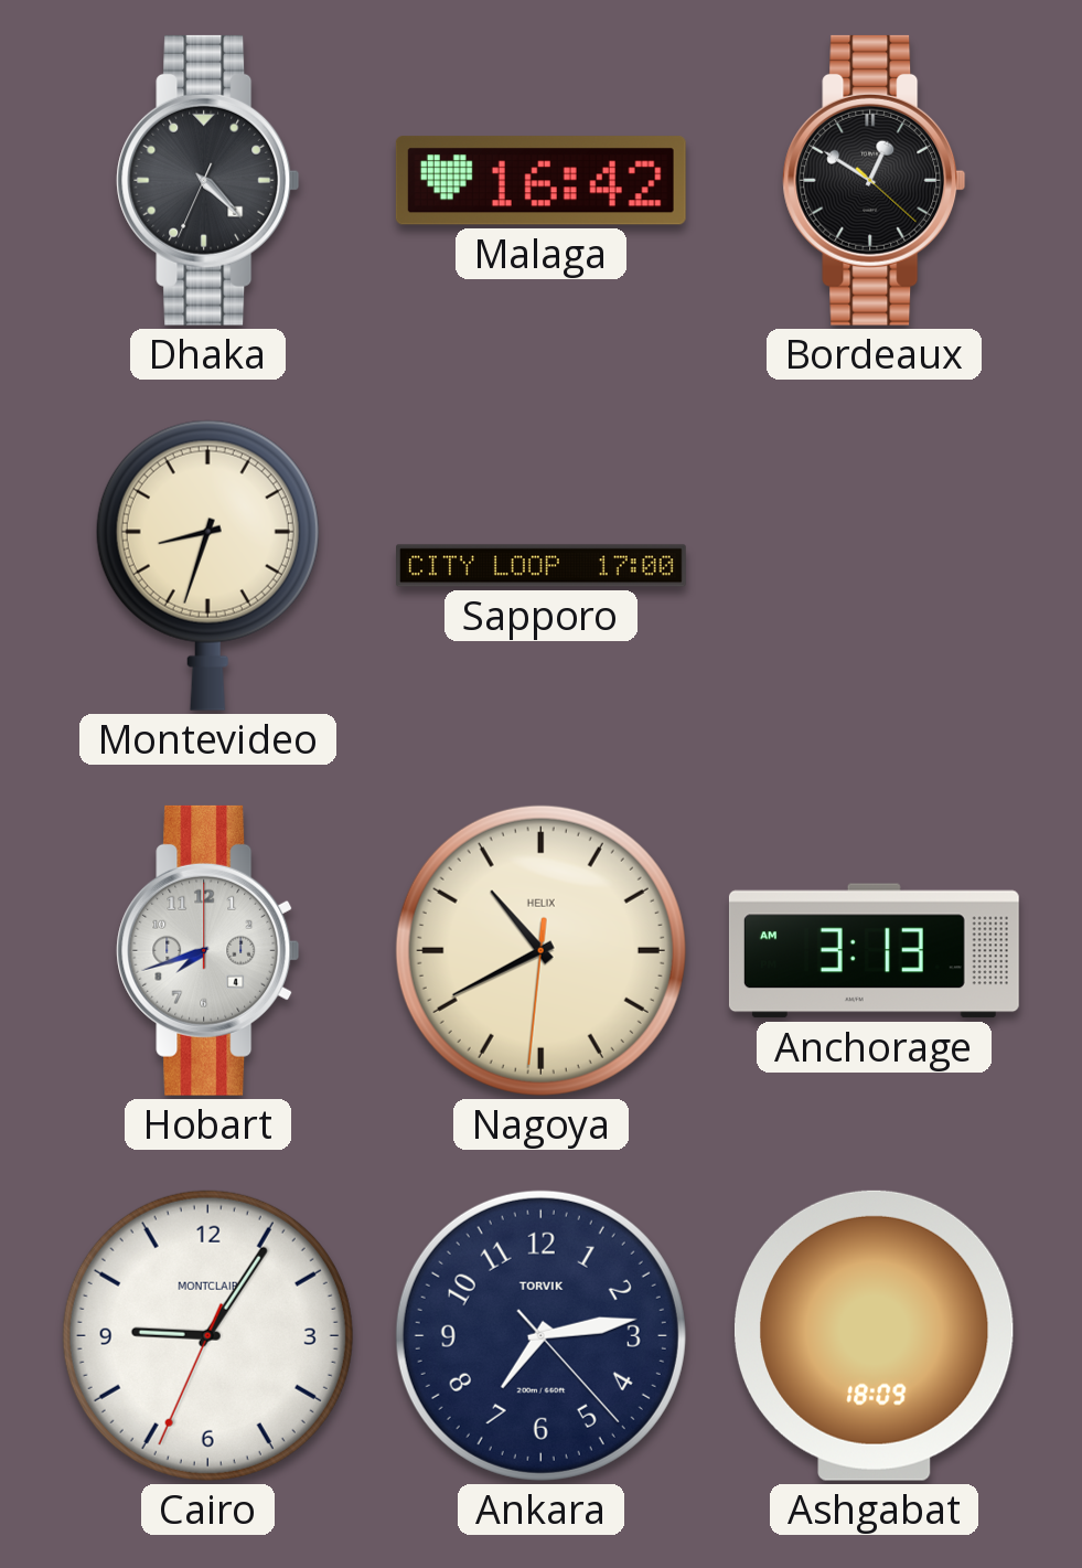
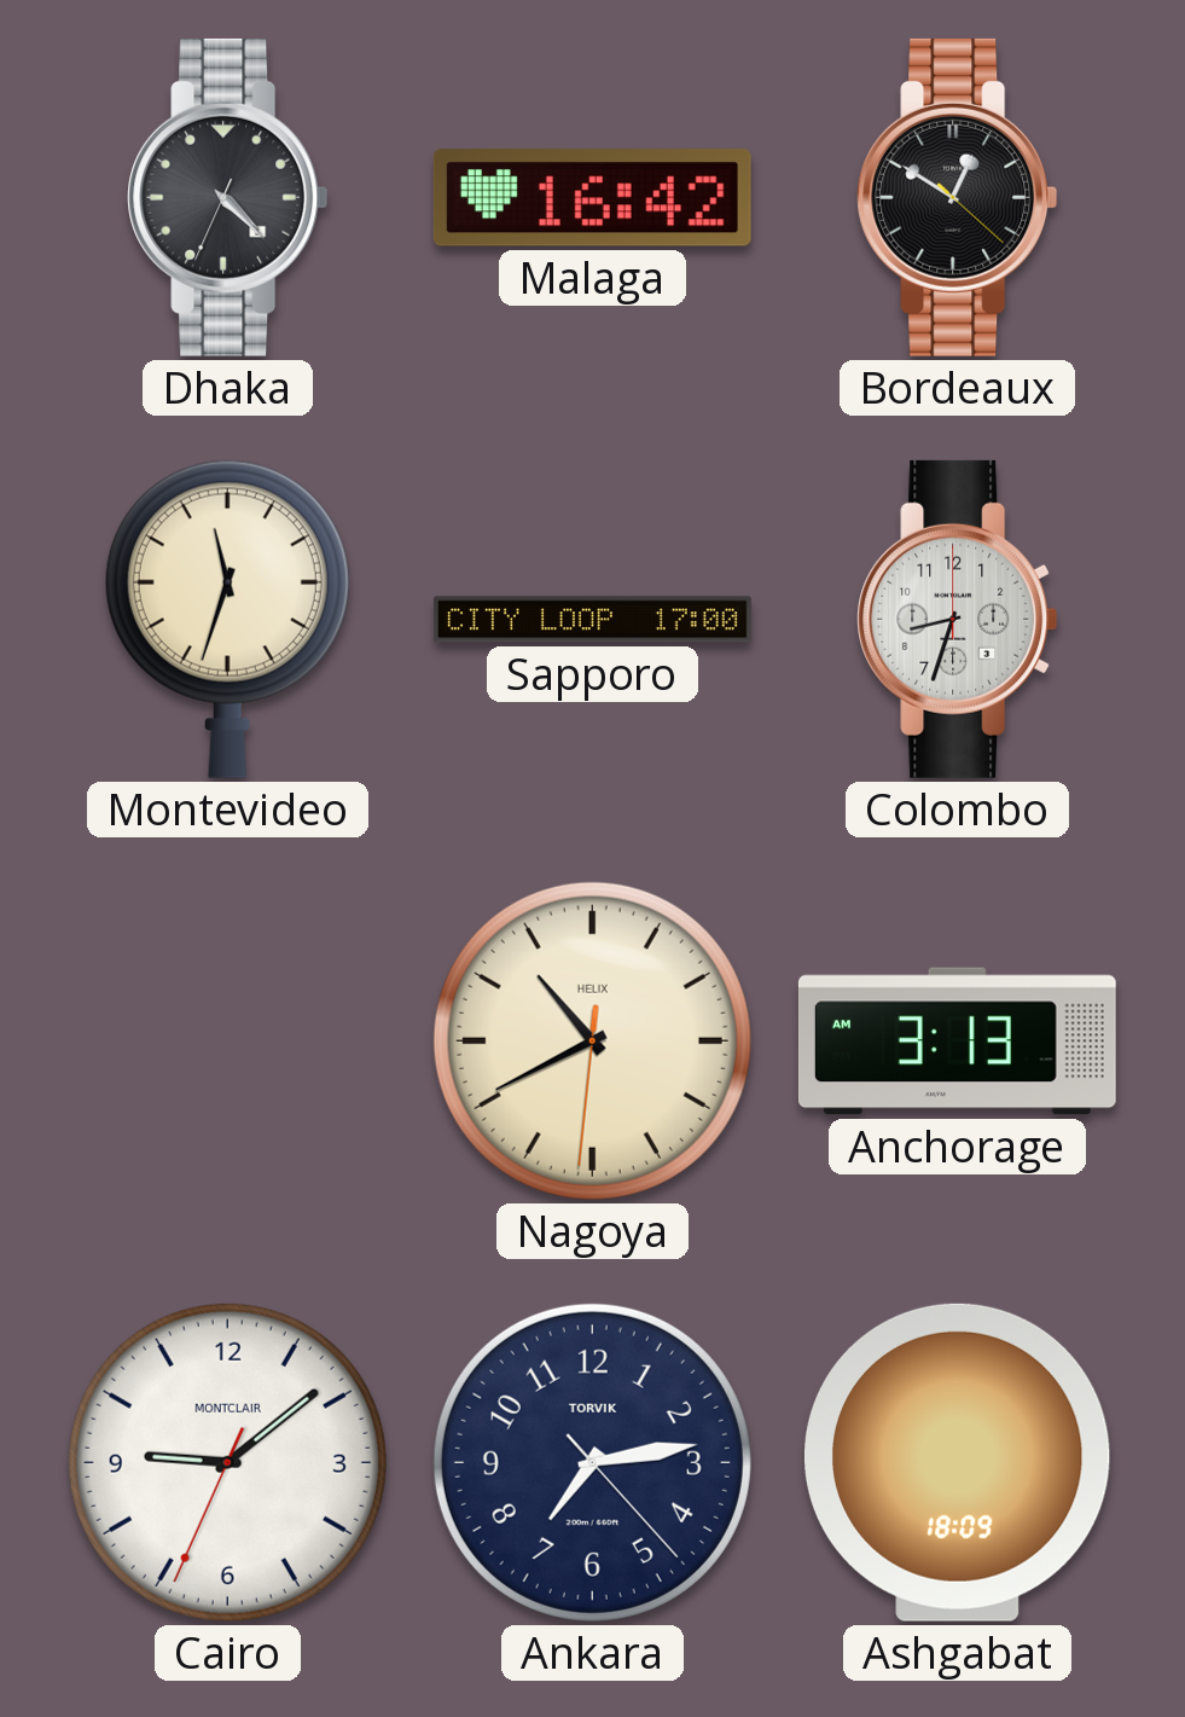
Montevideo: 8:33 -> 11:33 (227, 619)
Colombo: none -> 8:33 (958, 619)
Hobart: 7:42 -> none (208, 950)
Cairo: 9:05 -> 9:08 (227, 1462)
